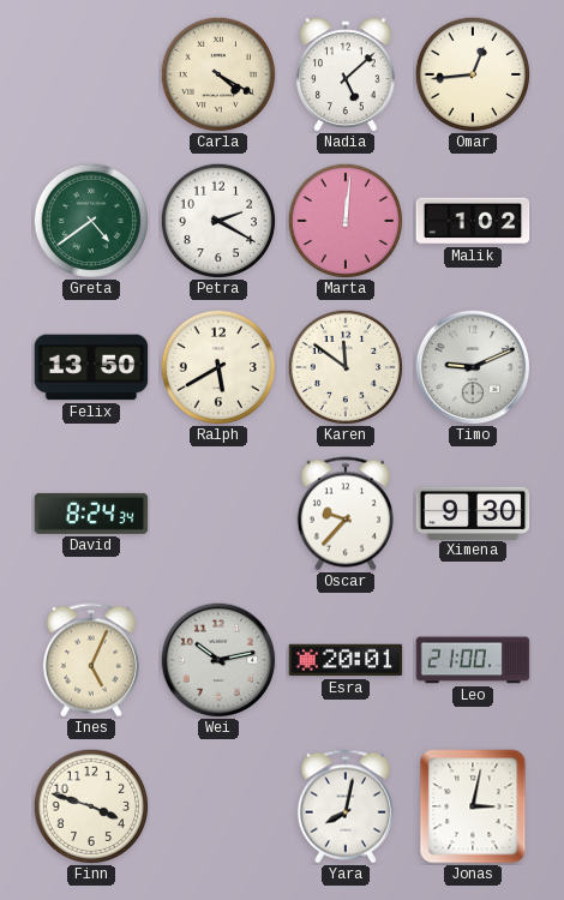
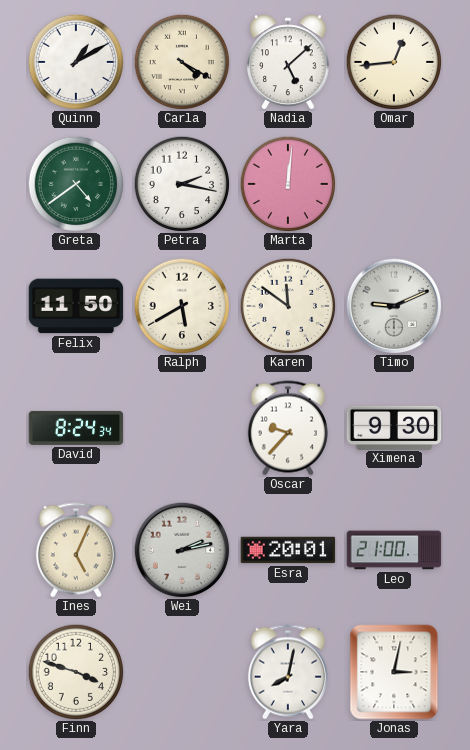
Quinn: none -> 1:10 (75, 61)
Petra: 2:20 -> 2:17 (181, 183)
Malik: 1:02 -> none (473, 221)
Felix: 13:50 -> 11:50 (76, 306)
Wei: 10:13 -> 2:13 (182, 550)
